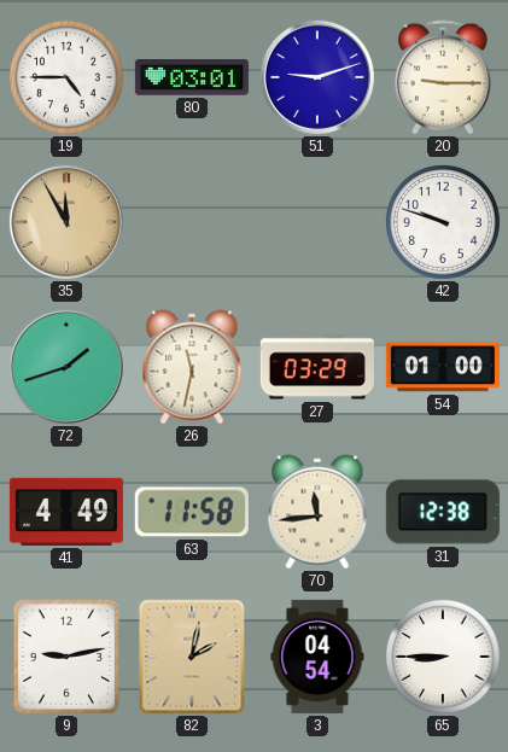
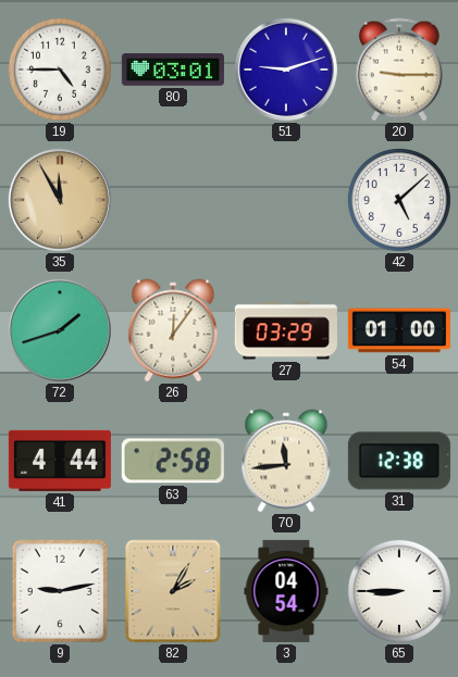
42: 9:48 -> 5:08 (399, 200)
26: 11:32 -> 12:06 (173, 330)
41: 4:49 -> 4:44 (60, 461)
63: 11:58 -> 2:58 (173, 461)
82: 2:02 -> 2:05 (173, 591)
